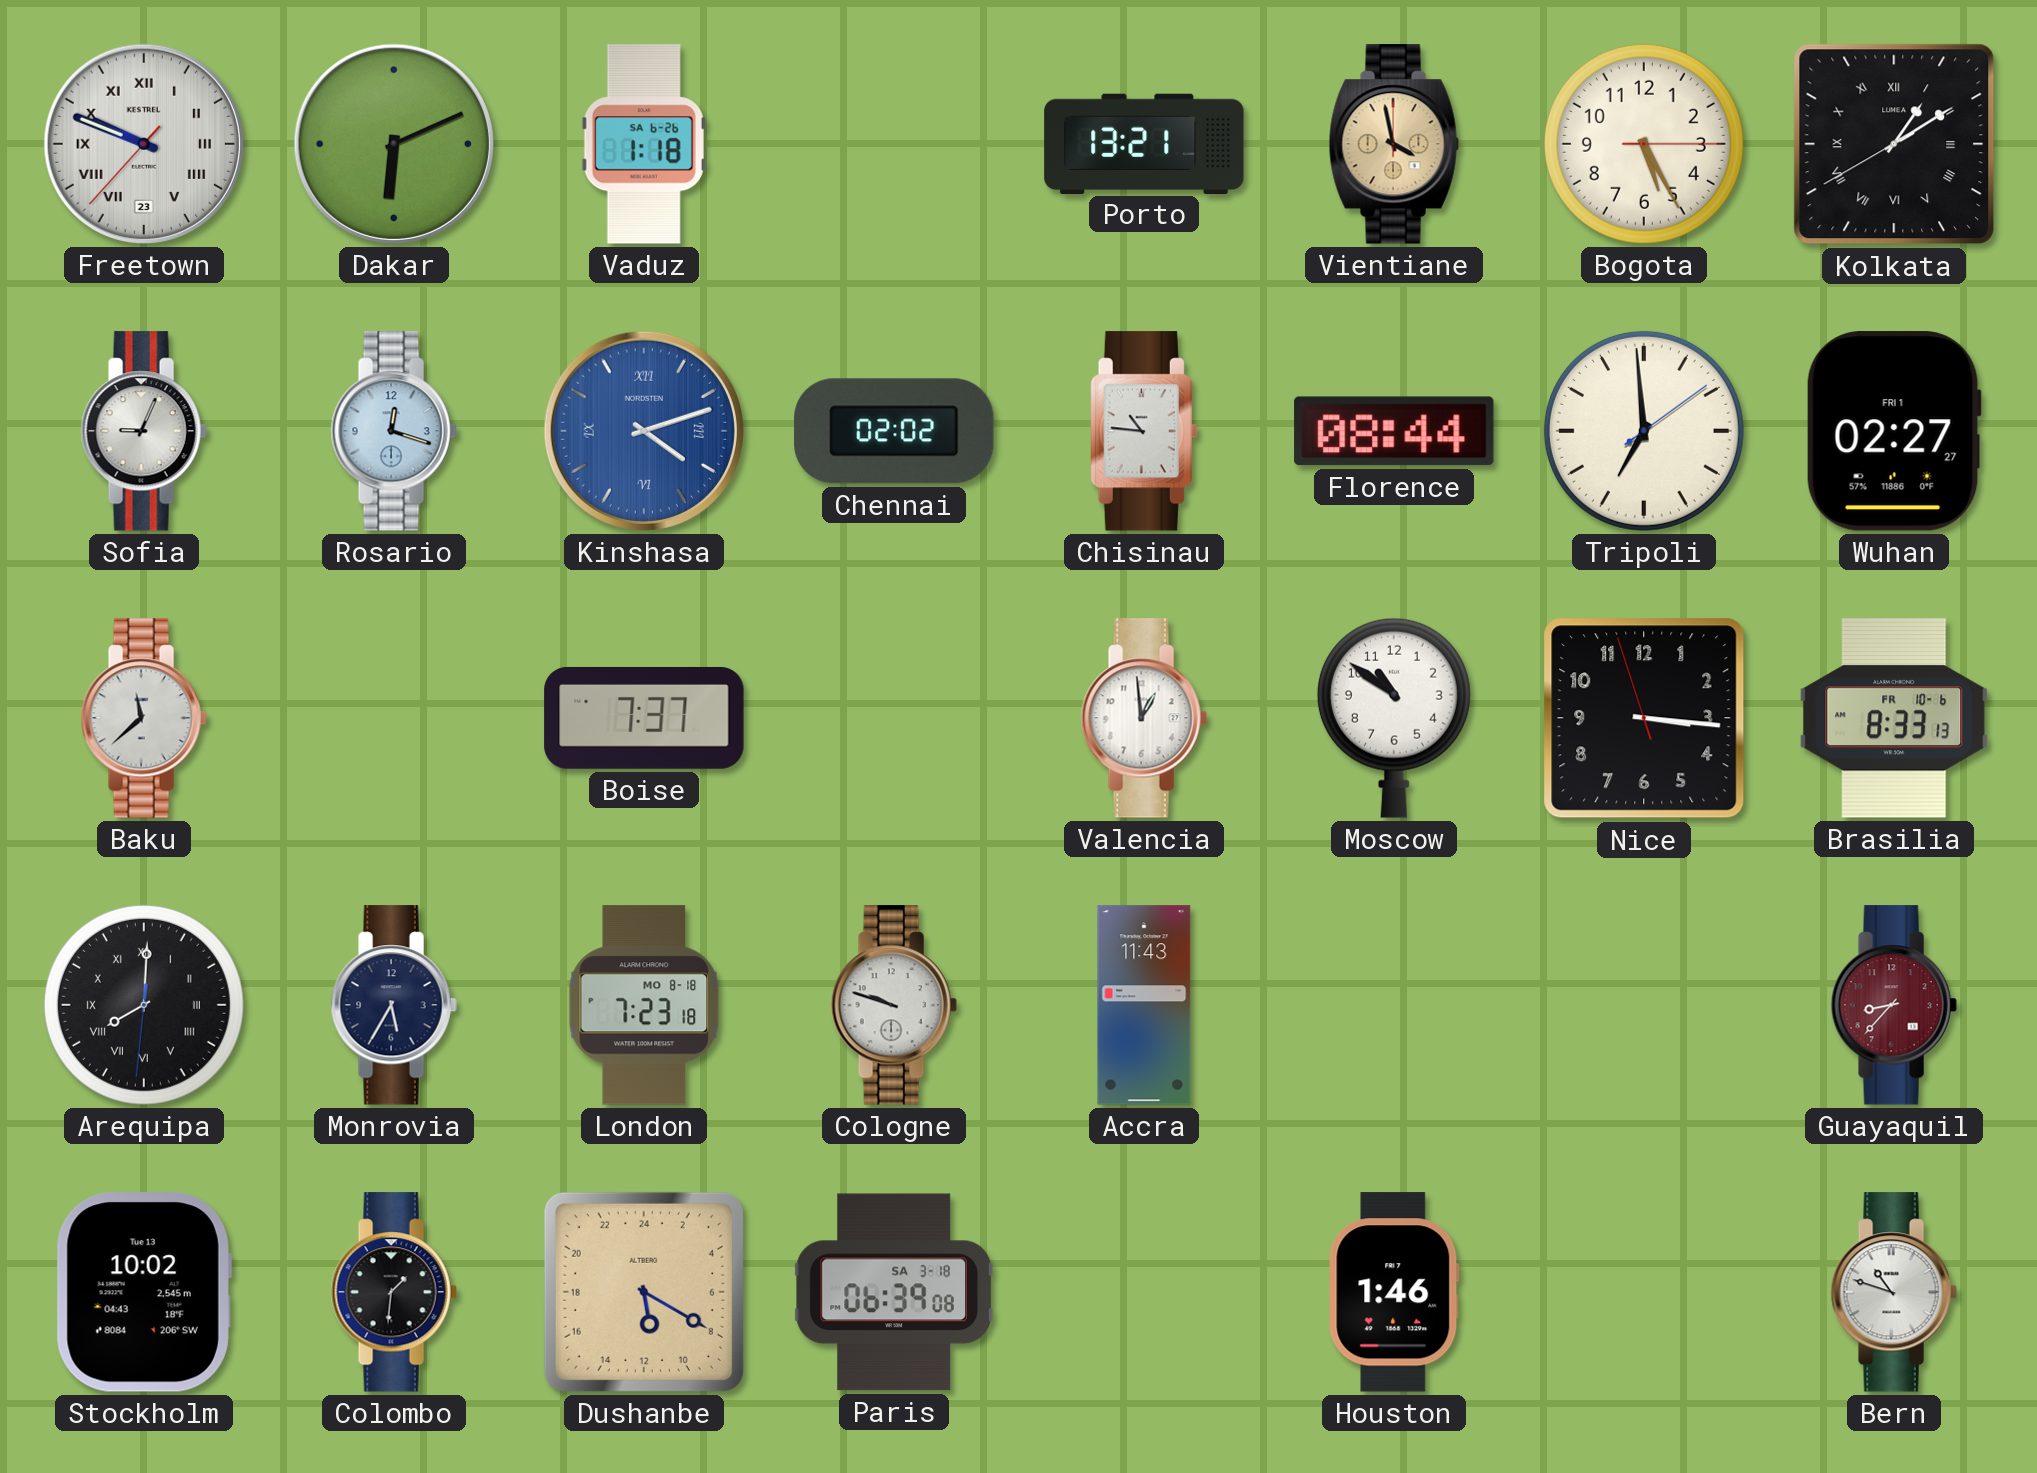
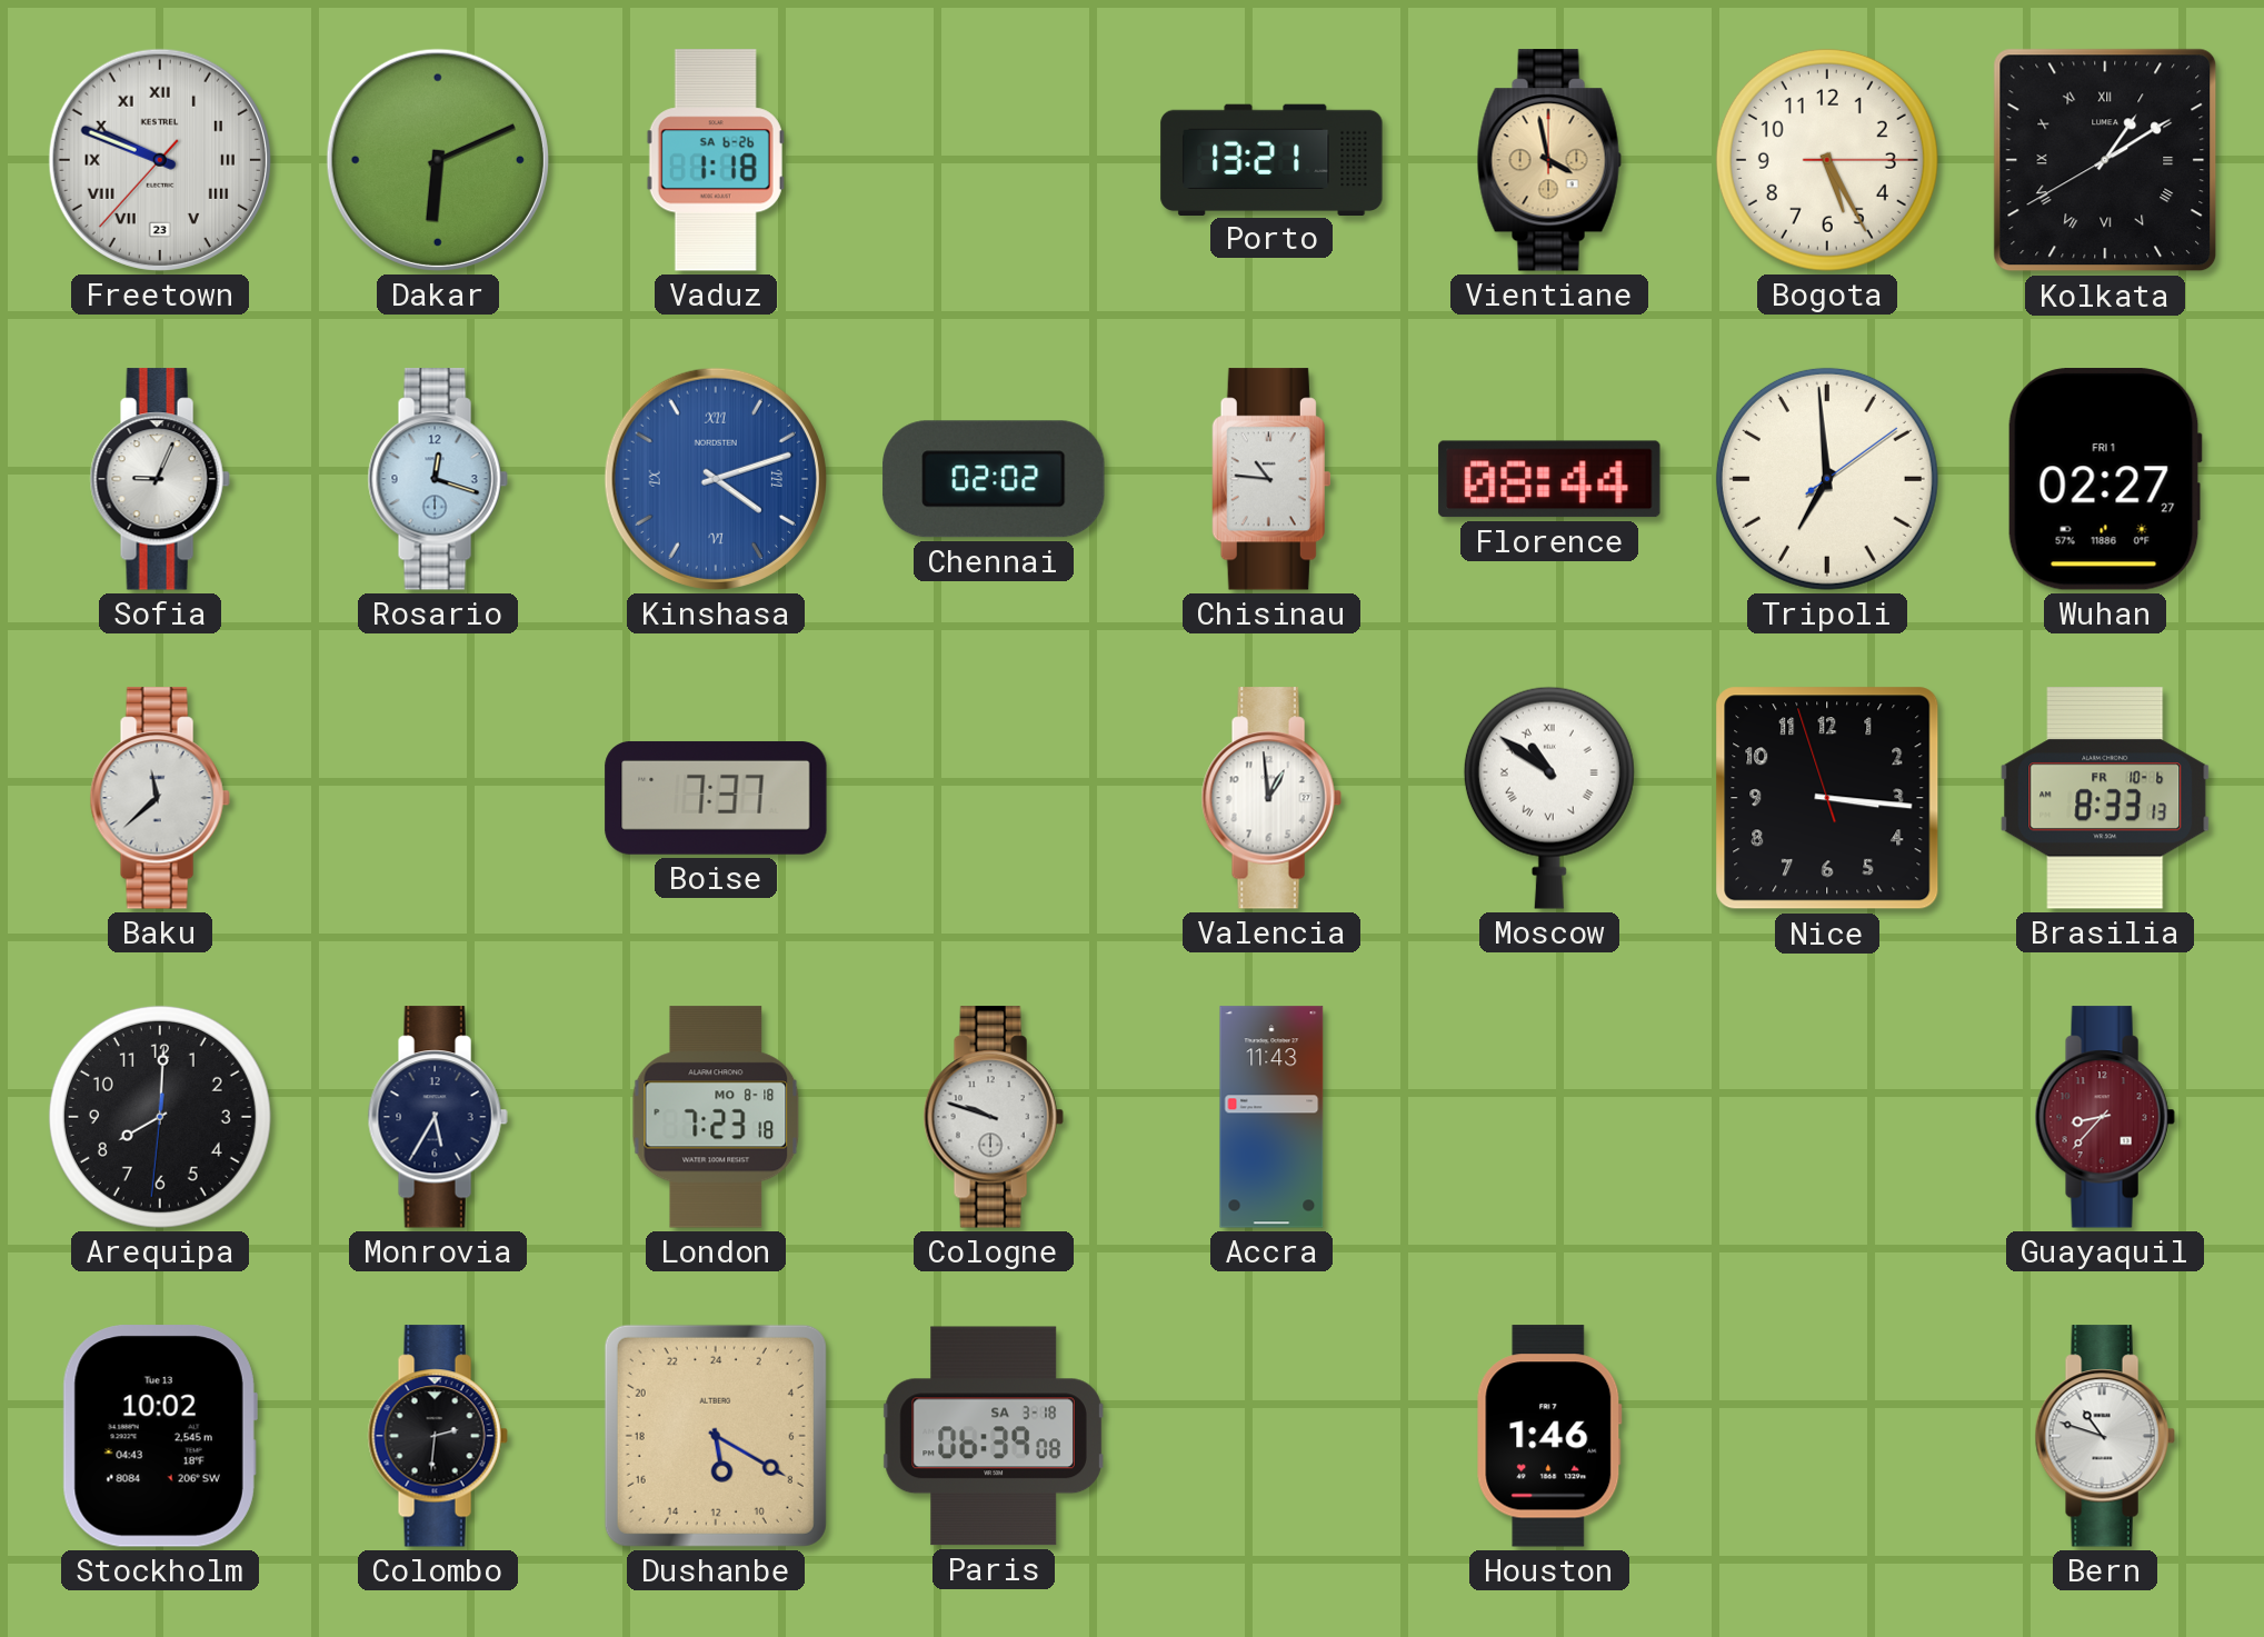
Moscow numerals: Arabic -> Roman (1549, 798)
Arequipa numerals: Roman -> Arabic (160, 1117)
Colombo: 1:31 -> 2:31 (438, 1436)
